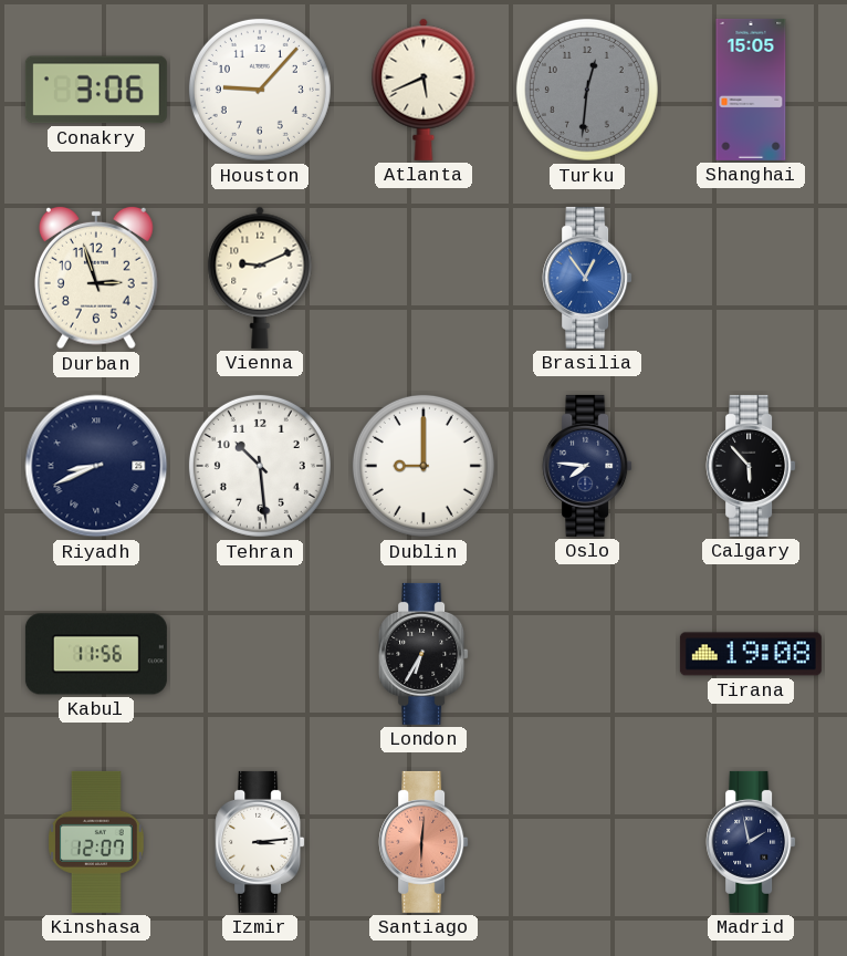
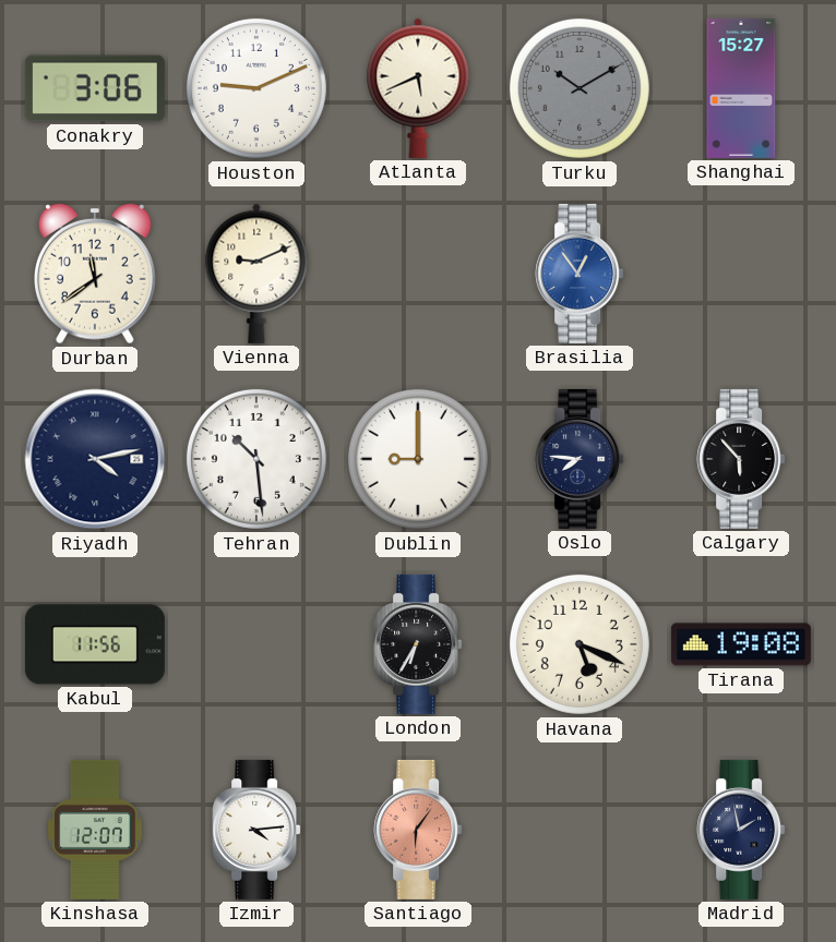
Houston: 9:07 -> 9:11 (256, 88)
Turku: 12:31 -> 10:10 (580, 88)
Shanghai: 15:05 -> 15:27 (741, 88)
Durban: 2:57 -> 11:39 (96, 274)
Riyadh: 8:41 -> 4:13 (95, 459)
Havana: none -> 5:19 (580, 644)
Izmir: 3:14 -> 4:14 (256, 830)
Santiago: 6:01 -> 6:06 (418, 830)
